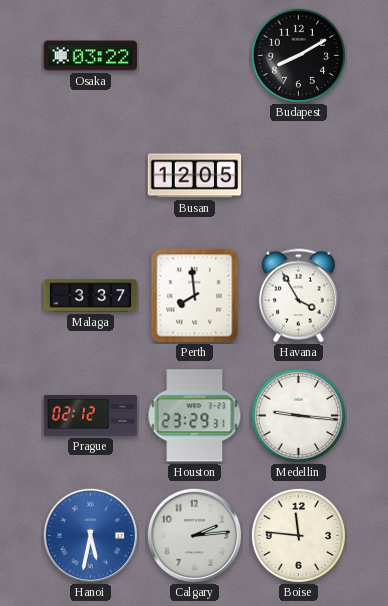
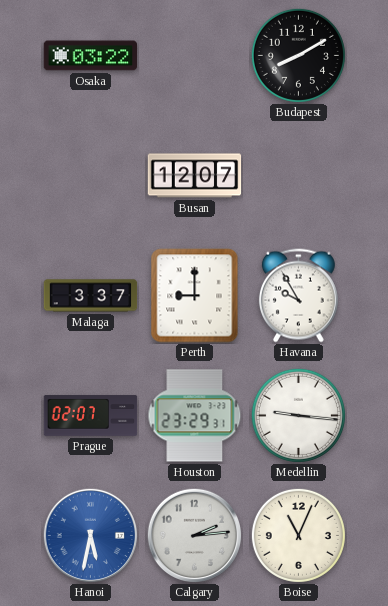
Busan: 12:05 -> 12:07 (195, 176)
Perth: 7:59 -> 9:00 (195, 296)
Havana: 3:55 -> 9:55 (298, 296)
Prague: 02:12 -> 02:07 (91, 416)
Boise: 11:46 -> 11:04 (298, 535)
